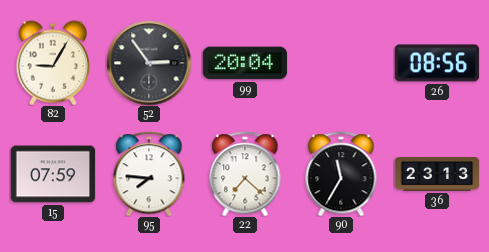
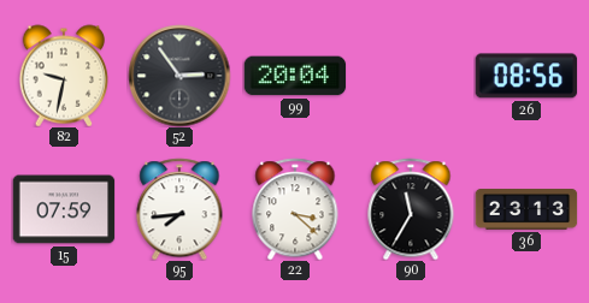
82: 9:05 -> 9:32 (64, 76)
95: 7:46 -> 7:44 (179, 209)
22: 7:22 -> 3:22 (295, 209)
